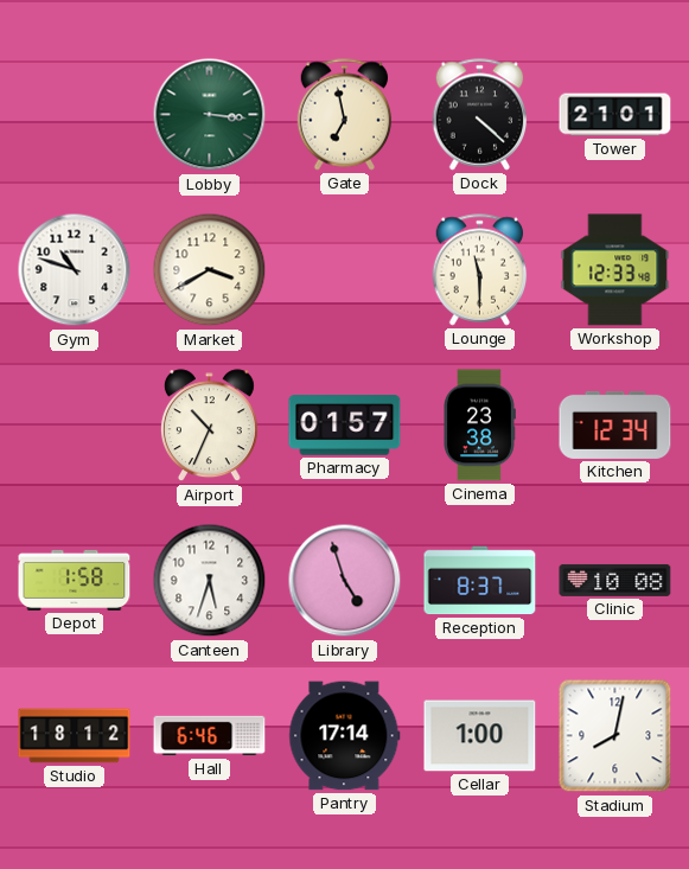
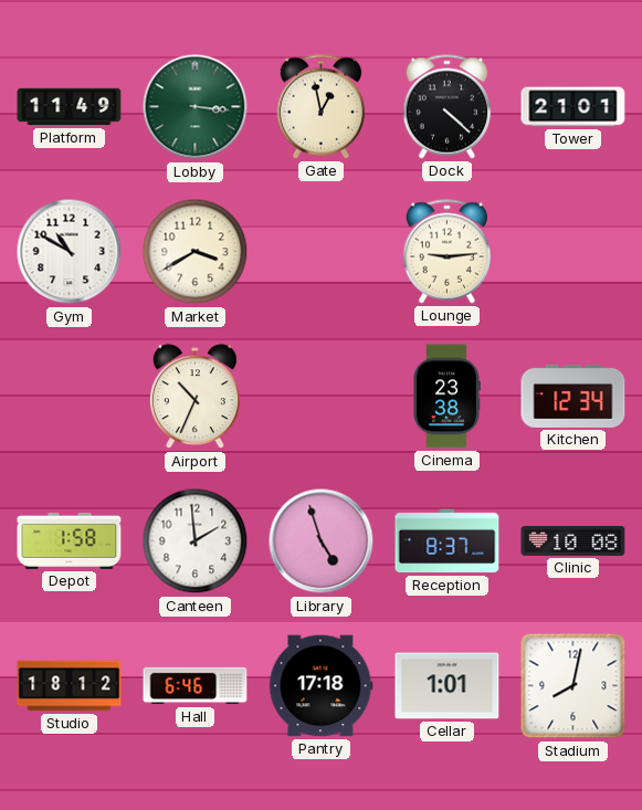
Platform: none -> 11:49 (70, 107)
Gate: 6:58 -> 12:58 (322, 107)
Gym: 10:48 -> 10:50 (70, 252)
Lounge: 11:30 -> 9:14 (448, 252)
Workshop: 12:33 -> none (615, 270)
Pharmacy: 01:57 -> none (345, 426)
Canteen: 5:33 -> 1:59 (196, 541)
Pantry: 17:14 -> 17:18 (322, 686)
Cellar: 1:00 -> 1:01 (448, 686)
